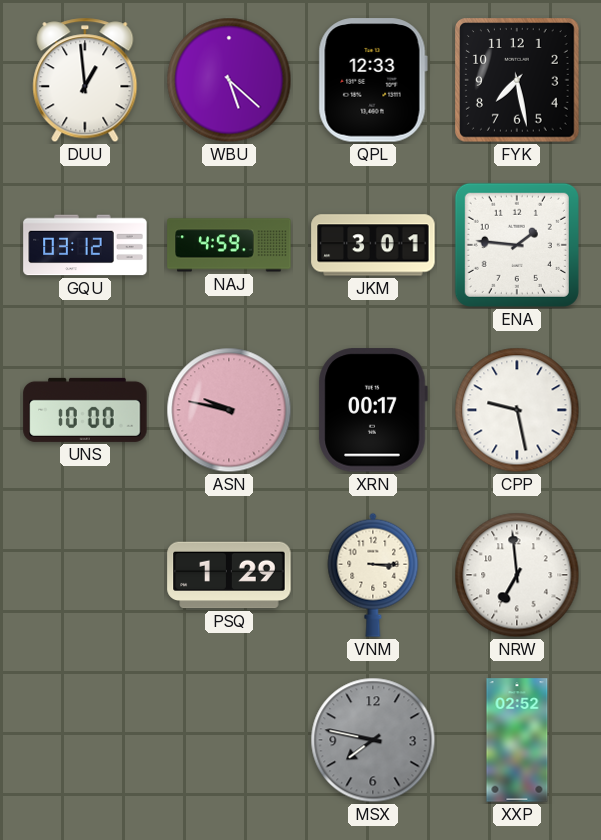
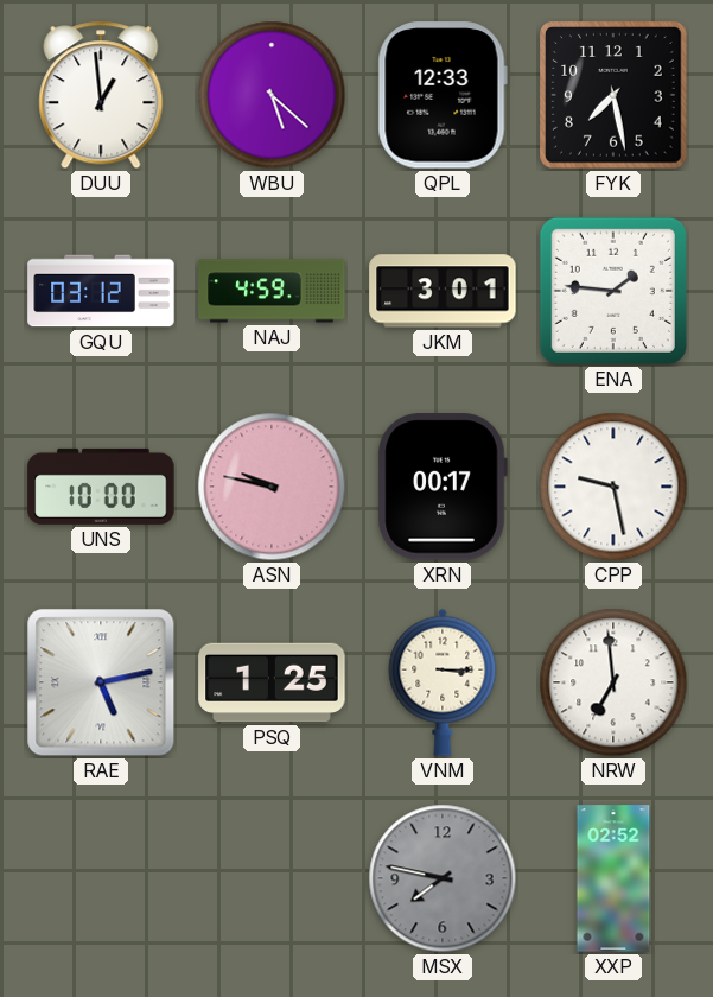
RAE: none -> 5:13 (101, 682)
PSQ: 1:29 -> 1:25 (272, 682)
